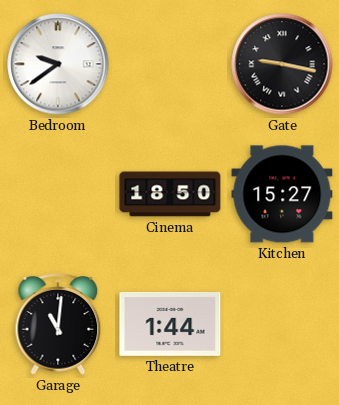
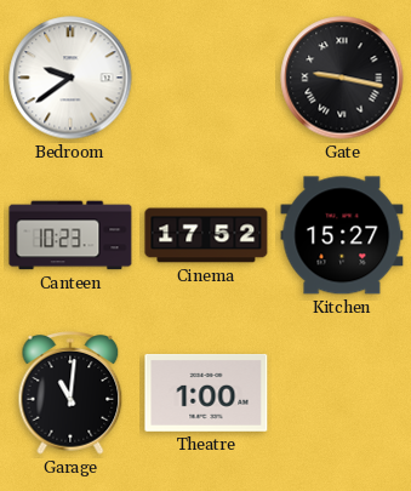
Canteen: none -> 10:23 (70, 235)
Cinema: 18:50 -> 17:52 (206, 235)
Theatre: 1:44 -> 1:00 (206, 393)
